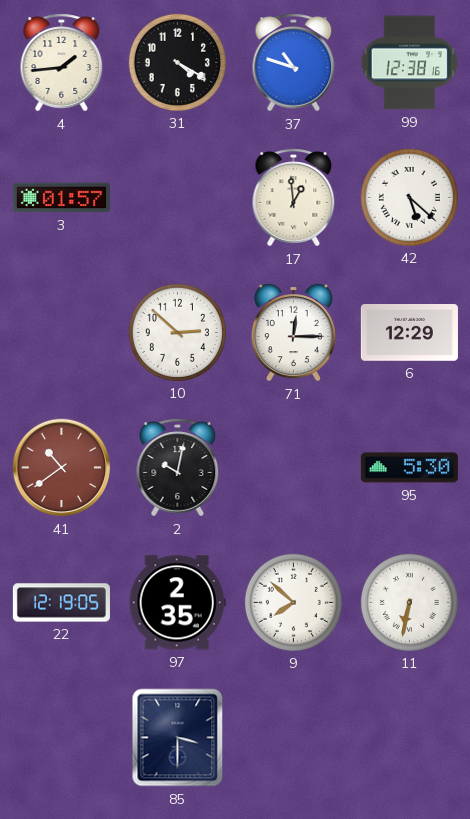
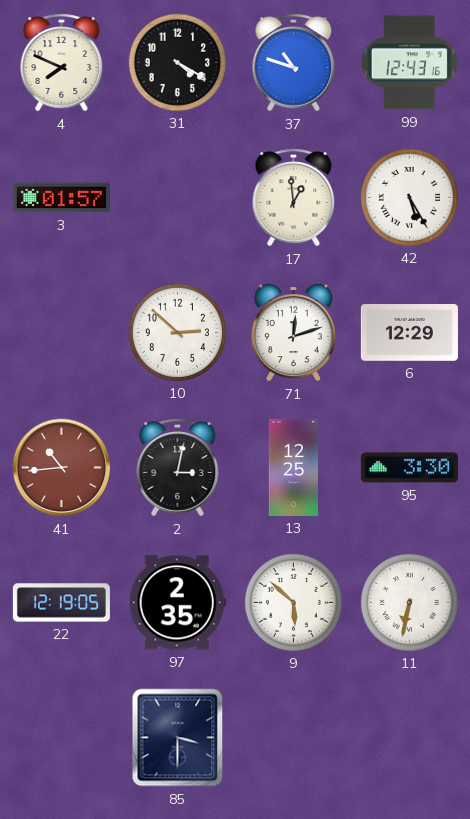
4: 1:44 -> 7:49 (62, 63)
99: 12:38 -> 12:43 (410, 63)
42: 5:22 -> 5:25 (409, 197)
71: 12:15 -> 12:12 (293, 333)
41: 10:39 -> 10:44 (62, 468)
2: 10:02 -> 3:02 (178, 468)
13: none -> 12:25 (294, 467)
95: 5:30 -> 3:30 (409, 468)
9: 7:52 -> 5:52 (293, 602)
